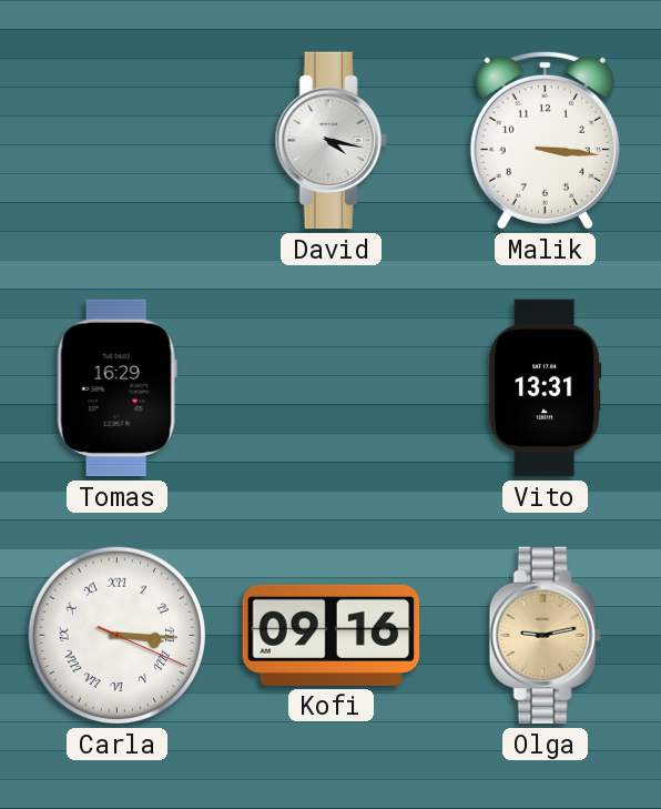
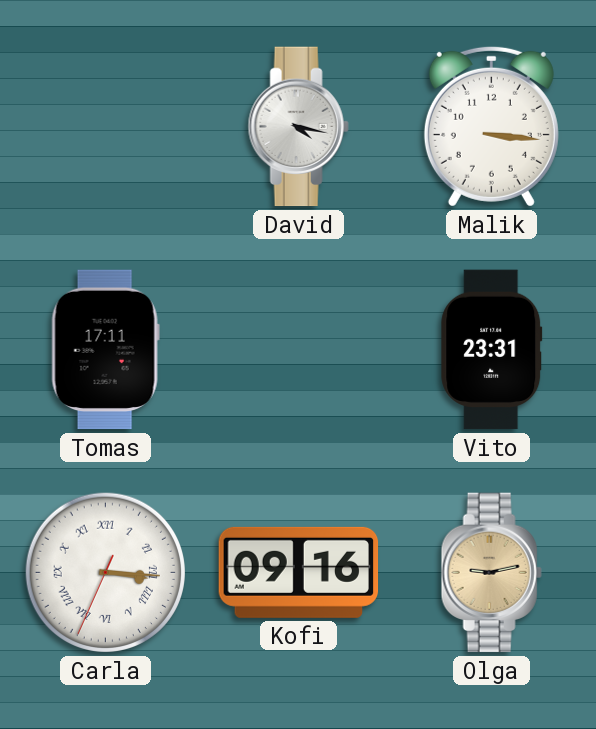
Tomas: 16:29 -> 17:11 (105, 350)
Vito: 13:31 -> 23:31 (492, 350)
Carla: 3:15:19 -> 3:15:34 (105, 572)
